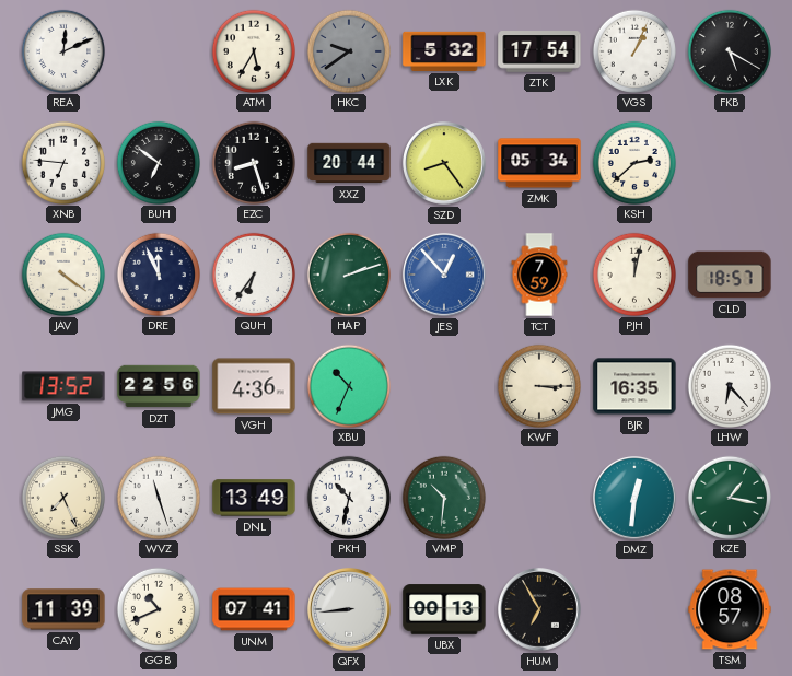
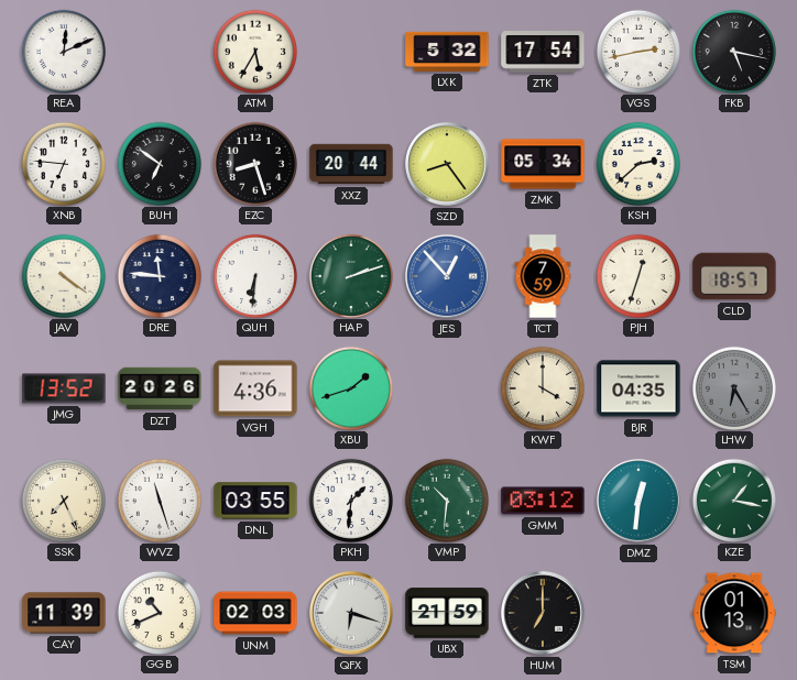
HKC: 9:39 -> none (348, 50)
VGS: 1:04 -> 2:43 (637, 51)
FKB: 5:20 -> 5:17 (733, 51)
DRE: 11:56 -> 11:46 (159, 275)
QUH: 6:36 -> 6:31 (254, 275)
PJH: 12:02 -> 12:33 (637, 275)
DZT: 22:56 -> 20:26 (160, 388)
XBU: 10:34 -> 1:42 (350, 387)
KWF: 3:15 -> 4:00 (542, 387)
BJR: 16:35 -> 04:35 (638, 388)
LHW: 6:23 -> 6:25 (733, 387)
LHW dial: white -> grey (733, 387)
DNL: 13:49 -> 03:55 (255, 501)
PKH: 10:32 -> 1:31 (350, 500)
GMM: none -> 03:12 (543, 501)
UNM: 07:41 -> 02:03 (255, 613)
QFX: 8:44 -> 6:18 (352, 614)
UBX: 00:13 -> 21:59 (447, 613)
HUM: 6:55 -> 7:00 (544, 614)
TSM: 08:57 -> 01:13 (734, 613)
